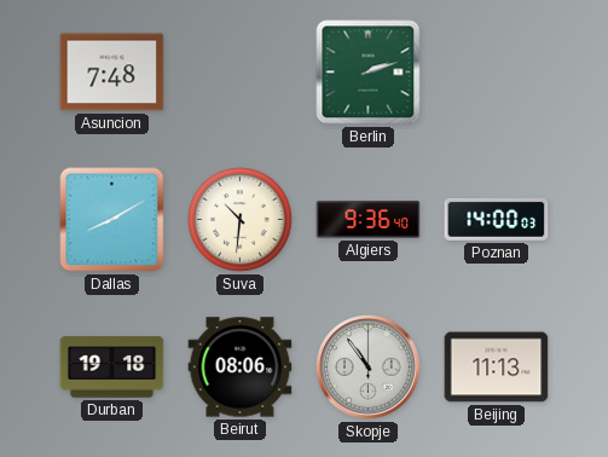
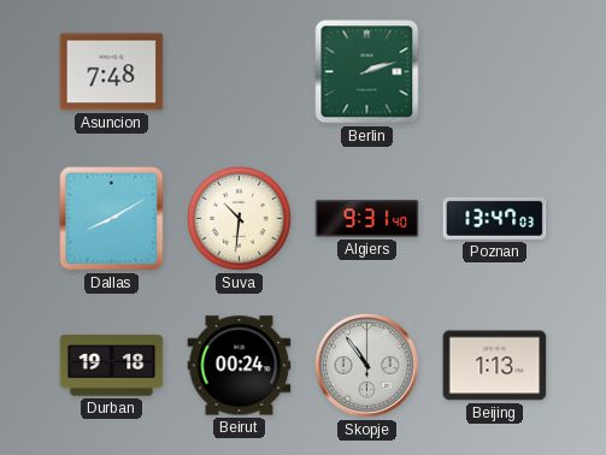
Algiers: 9:36 -> 9:31 (367, 219)
Poznan: 14:00 -> 13:47 (495, 218)
Beirut: 08:06 -> 00:24 (240, 366)
Beijing: 11:13 -> 1:13 (495, 366)
